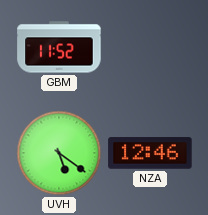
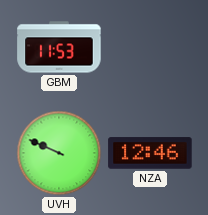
GBM: 11:52 -> 11:53 (59, 47)
UVH: 5:21 -> 9:49 (59, 153)
